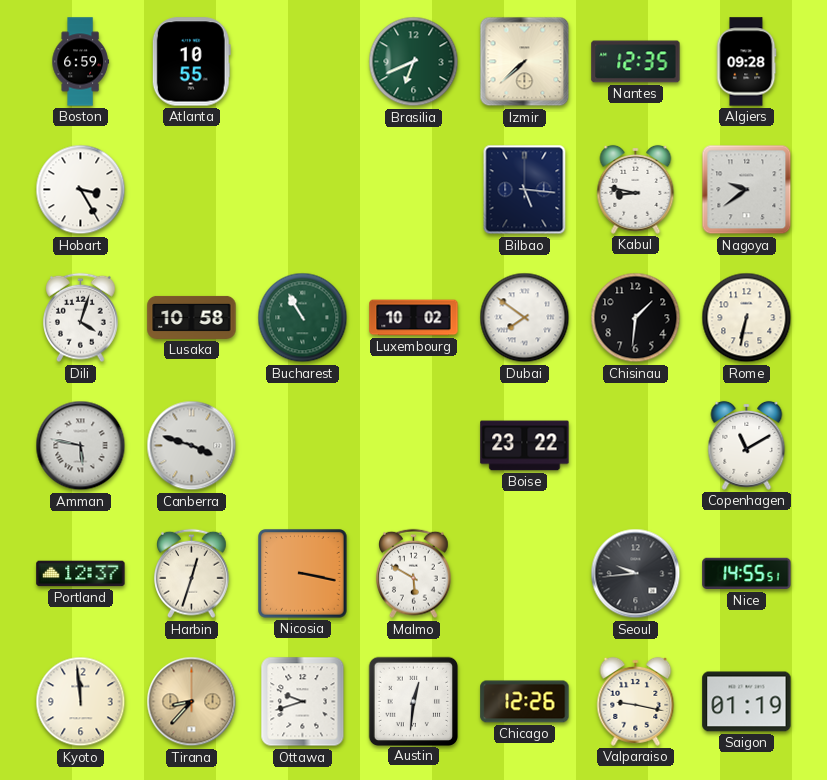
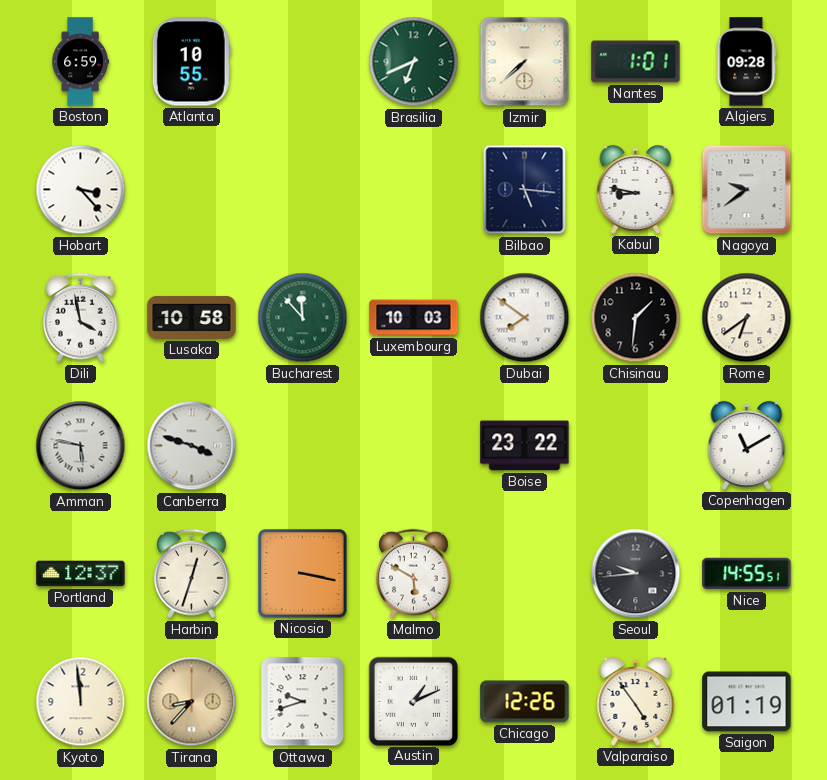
Nantes: 12:35 -> 1:01 (636, 62)
Hobart: 3:25 -> 3:23 (81, 190)
Dili: 4:03 -> 3:58 (81, 318)
Bucharest: 10:55 -> 11:53 (303, 318)
Luxembourg: 10:02 -> 10:03 (414, 318)
Rome: 6:32 -> 6:39 (747, 318)
Austin: 12:31 -> 1:11 (413, 701)
Valparaiso: 9:17 -> 4:54 (636, 701)
